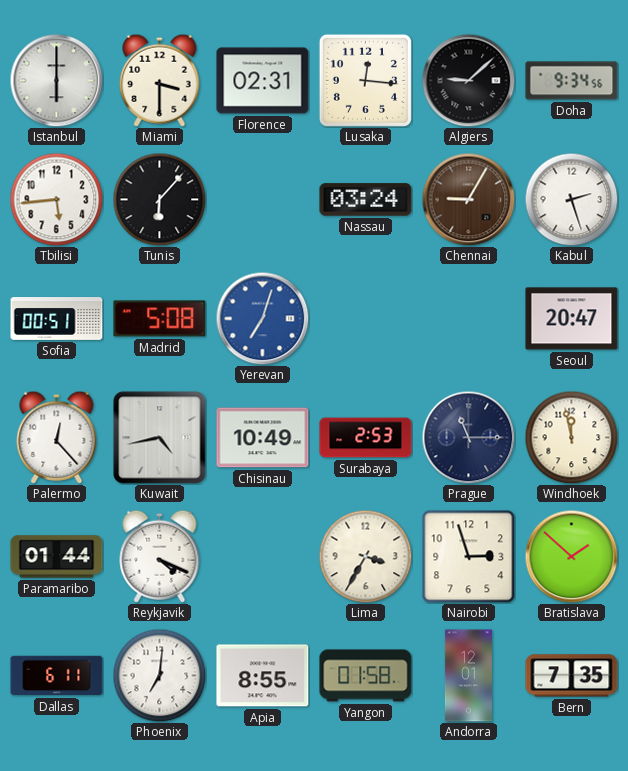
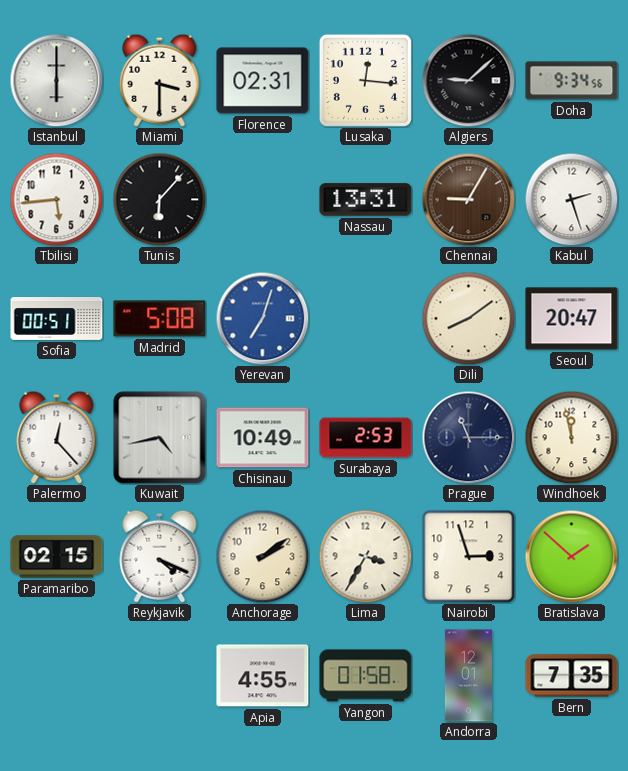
Nassau: 03:24 -> 13:31 (366, 200)
Dili: none -> 8:09 (468, 318)
Paramaribo: 01:44 -> 02:15 (57, 557)
Anchorage: none -> 2:09 (262, 556)
Dallas: 6:11 -> none (57, 676)
Phoenix: 7:01 -> none (159, 675)
Apia: 8:55 -> 4:55 (263, 676)
